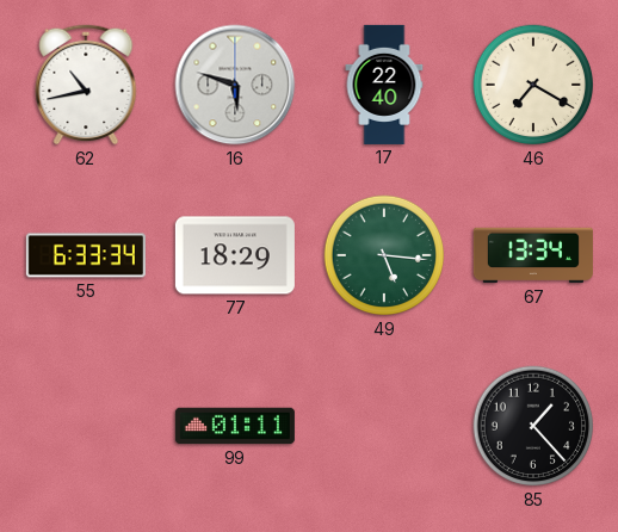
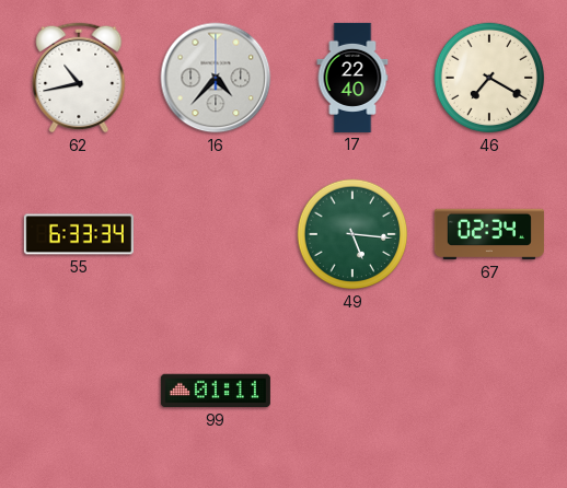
16: 5:48 -> 4:37 (216, 78)
77: 18:29 -> none (235, 255)
67: 13:34 -> 02:34 (489, 234)
85: 1:23 -> none (533, 426)
